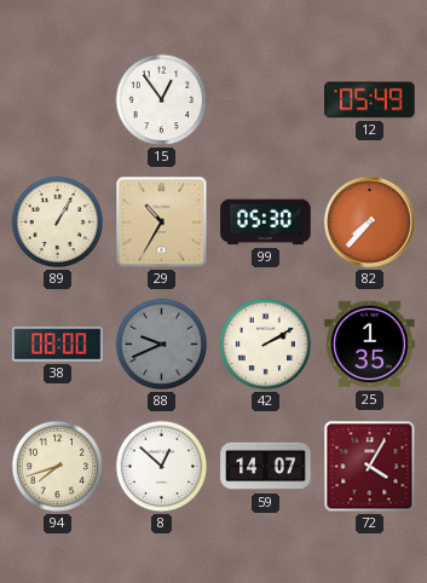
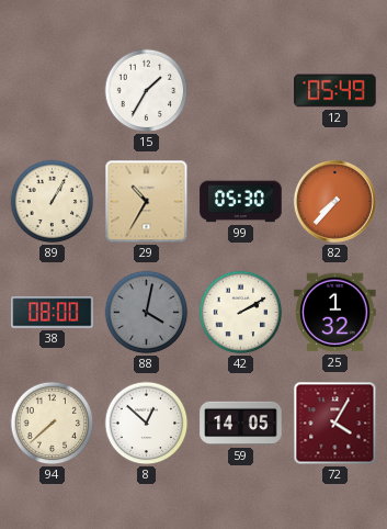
15: 12:54 -> 1:35 (147, 91)
88: 9:41 -> 4:02 (147, 313)
25: 1:35 -> 1:32 (335, 313)
94: 7:42 -> 7:38 (53, 424)
59: 14:07 -> 14:05 (241, 424)
